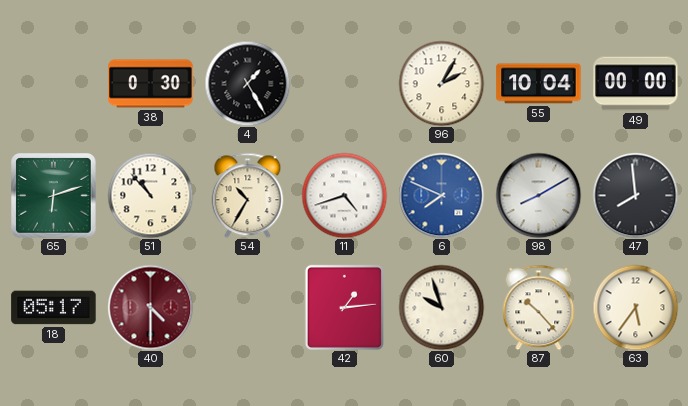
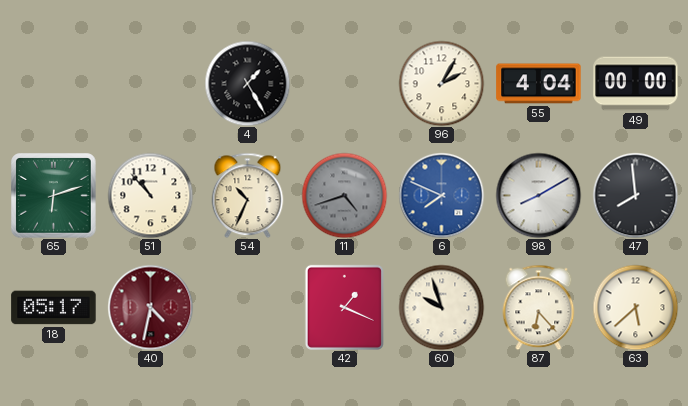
38: 0:30 -> none (151, 84)
55: 10:04 -> 4:04 (539, 84)
54: 10:35 -> 10:34 (248, 195)
11 dial: white -> grey (344, 195)
40: 4:30 -> 4:32 (150, 307)
42: 1:14 -> 1:19 (344, 307)
87: 10:23 -> 6:23 (539, 307)
63: 5:36 -> 5:38 (635, 307)
